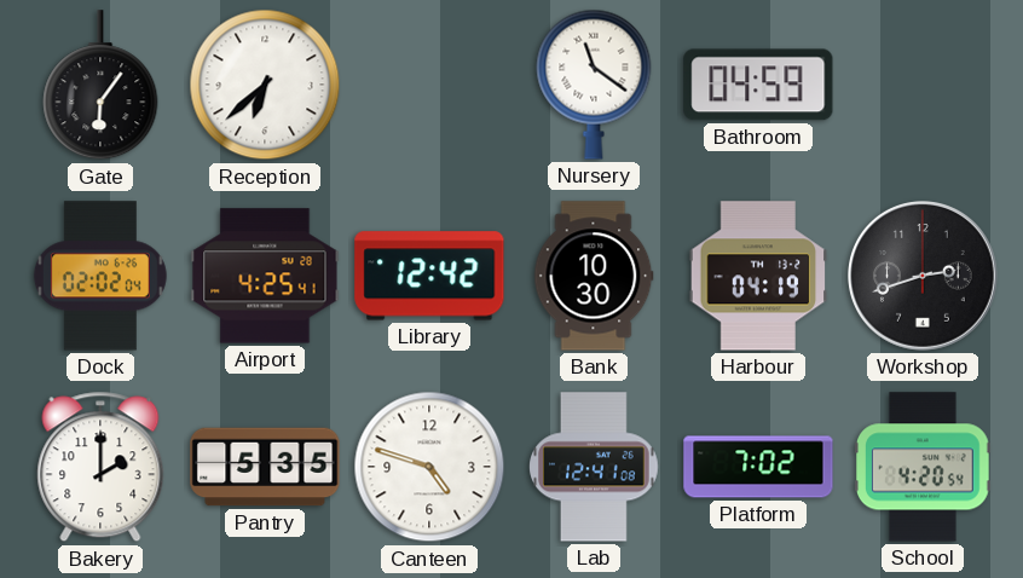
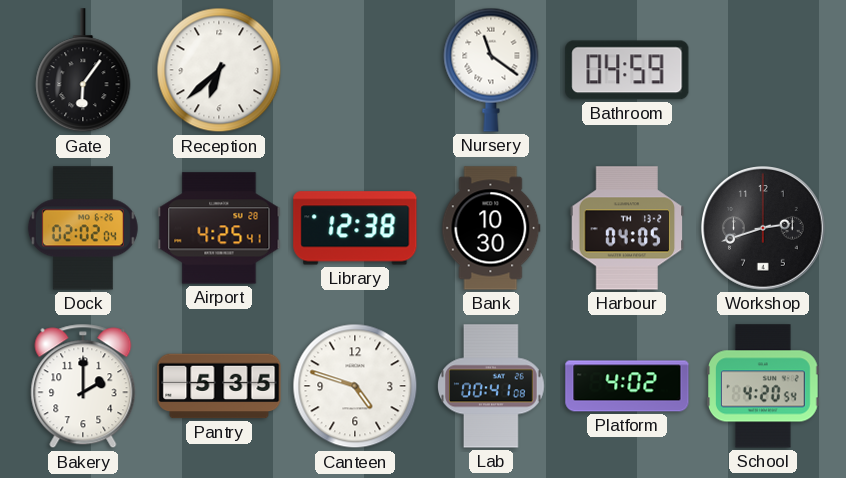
Library: 12:42 -> 12:38 (355, 228)
Harbour: 04:19 -> 04:05 (627, 228)
Lab: 12:41 -> 00:41 (492, 386)
Platform: 7:02 -> 4:02 (627, 386)
